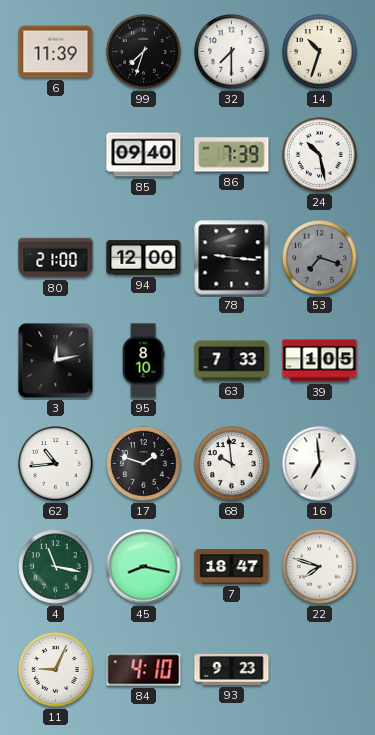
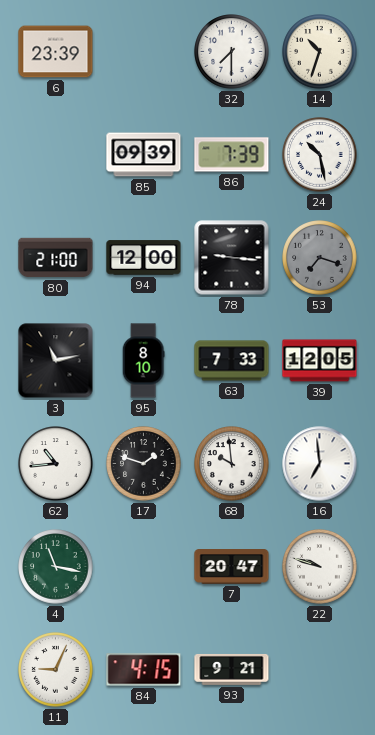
6: 11:39 -> 23:39 (56, 52)
99: 7:33 -> none (144, 52)
85: 09:40 -> 09:39 (144, 155)
3: 12:13 -> 11:13 (56, 361)
39: 1:05 -> 12:05 (320, 361)
45: 8:17 -> none (144, 567)
7: 18:47 -> 20:47 (232, 567)
22: 7:48 -> 9:48 (320, 567)
84: 4:10 -> 4:15 (144, 670)
93: 9:23 -> 9:21 (232, 669)
